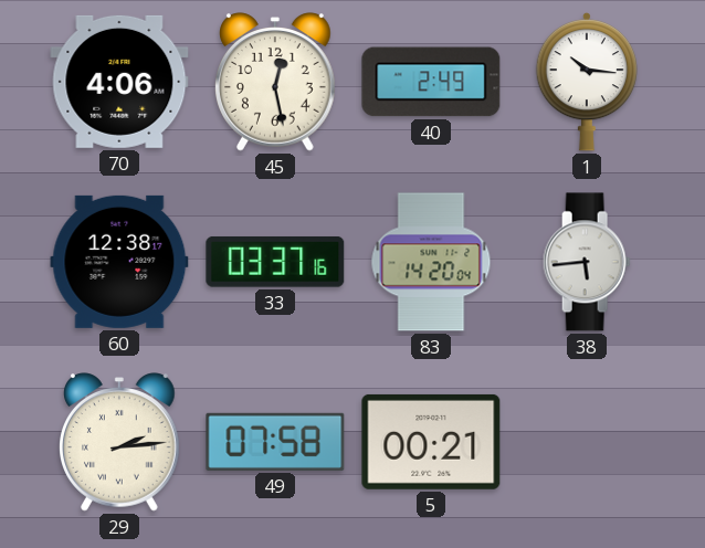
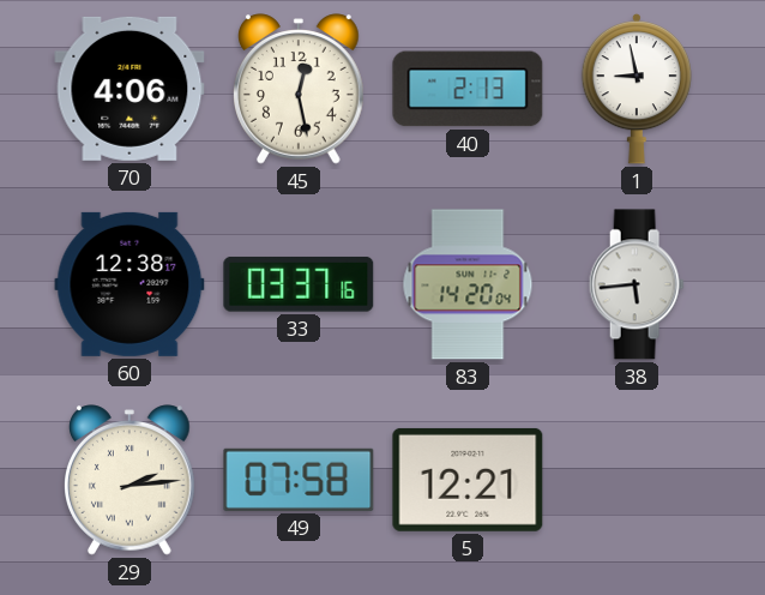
40: 2:49 -> 2:13 (468, 89)
1: 10:16 -> 8:58 (636, 89)
5: 00:21 -> 12:21 (468, 480)
